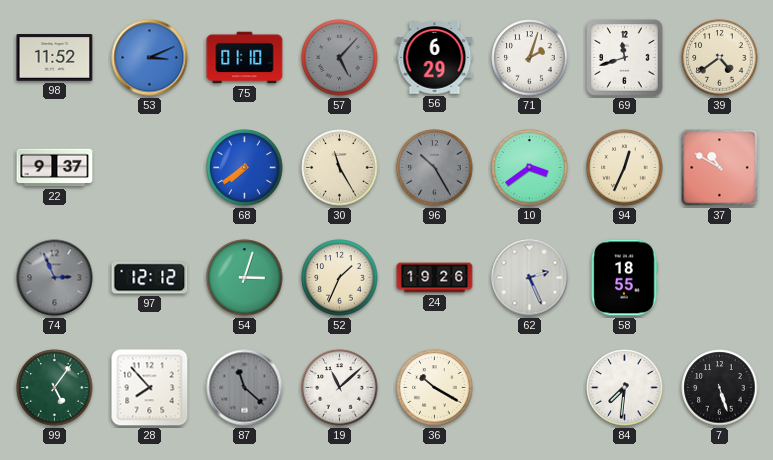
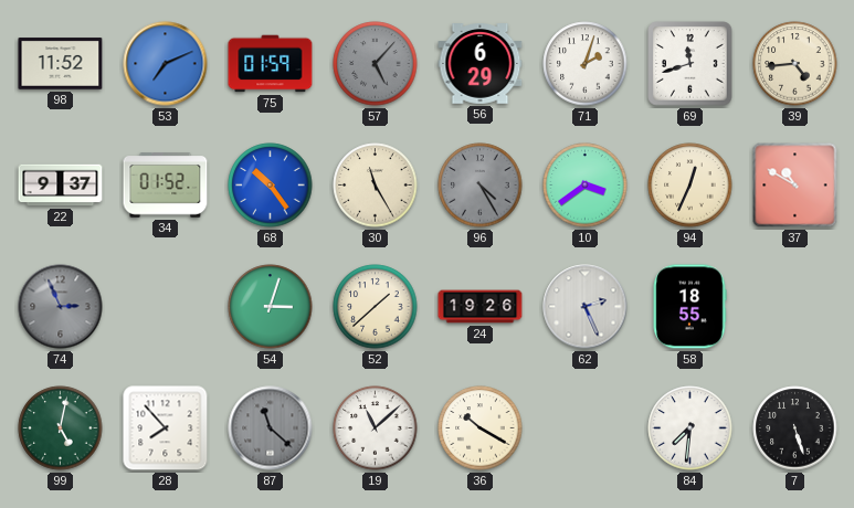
53: 3:11 -> 7:11 (166, 64)
75: 01:10 -> 01:59 (271, 64)
39: 4:39 -> 4:44 (795, 64)
34: none -> 01:52 (166, 186)
68: 7:39 -> 10:24 (271, 186)
96: 10:25 -> 4:25 (481, 186)
97: 12:12 -> none (150, 278)
52: 1:34 -> 1:38 (376, 307)
99: 5:06 -> 5:02 (61, 428)
